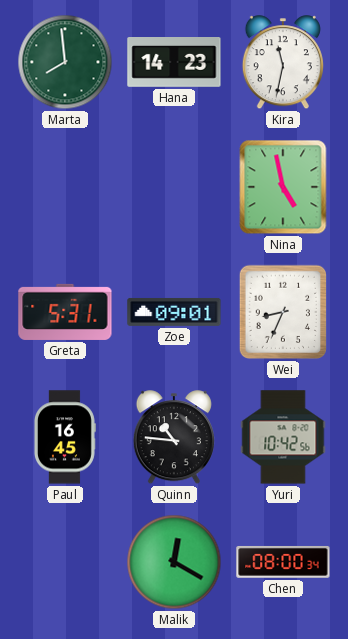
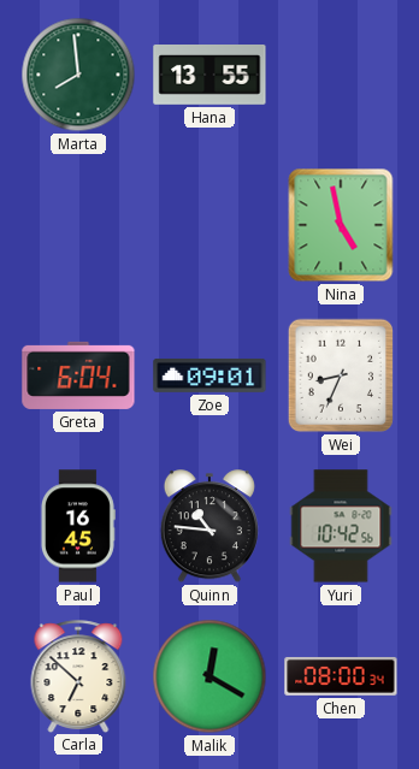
Hana: 14:23 -> 13:55 (209, 76)
Kira: 11:32 -> none (283, 63)
Greta: 5:31 -> 6:04 (78, 375)
Carla: none -> 6:52 (78, 676)
